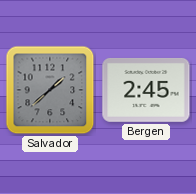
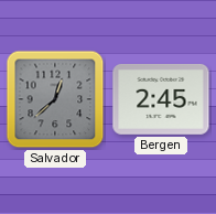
Salvador: 1:38 -> 12:38 (55, 99)
